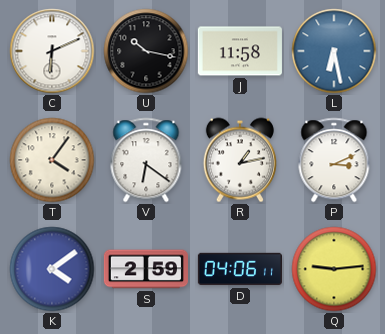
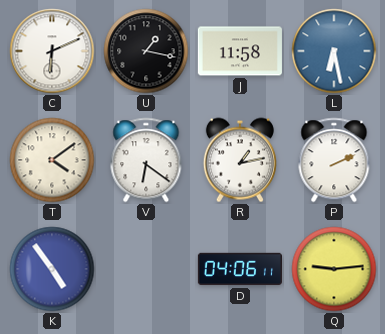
U: 10:17 -> 1:17 (146, 51)
T: 4:06 -> 4:09 (52, 160)
P: 3:11 -> 2:11 (334, 160)
K: 4:09 -> 4:54 (52, 269)
S: 2:59 -> none (146, 269)
